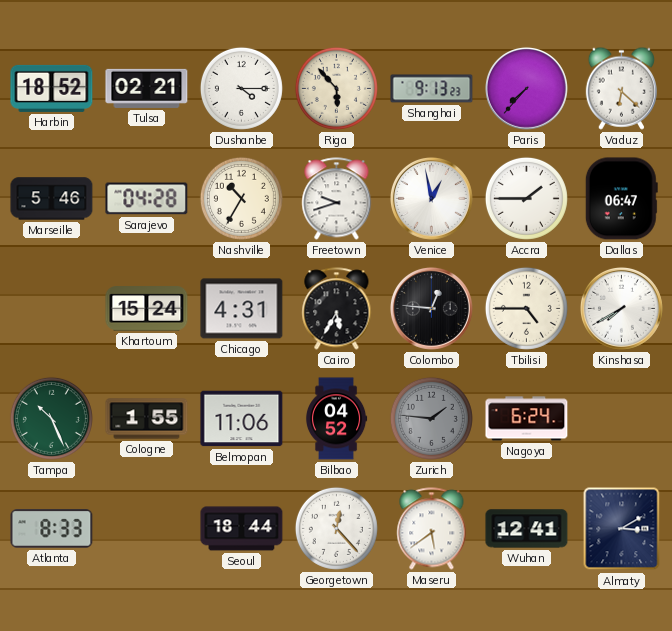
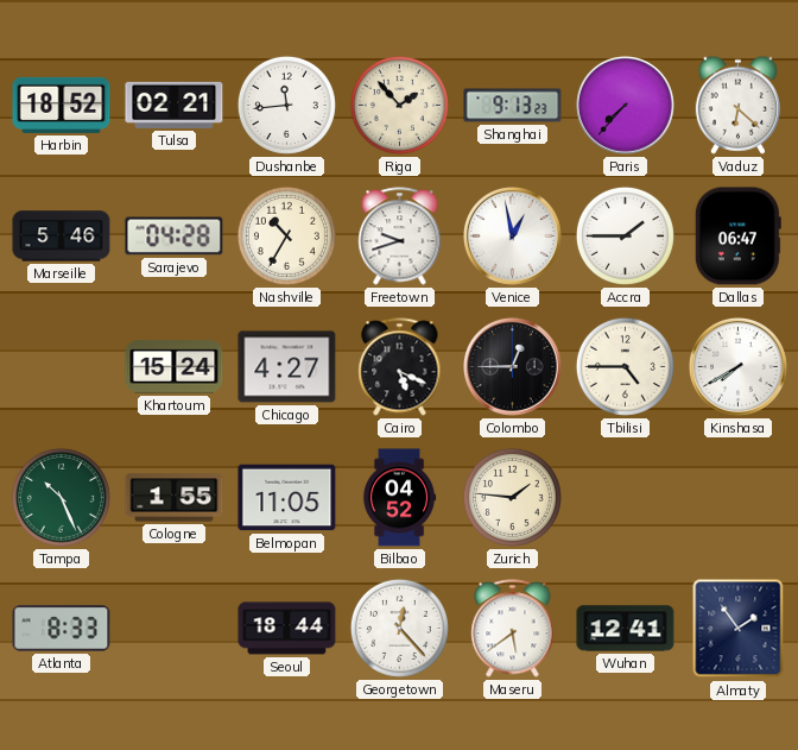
Dushanbe: 4:15 -> 11:44 (286, 105)
Riga: 5:53 -> 1:53 (399, 105)
Chicago: 4:31 -> 4:27 (287, 367)
Cairo: 5:35 -> 5:19 (400, 367)
Colombo: 12:46 -> 12:45 (513, 367)
Belmopan: 11:06 -> 11:05 (287, 498)
Zurich dial: grey -> cream (512, 497)
Nagoya: 6:24 -> none (527, 419)
Almaty: 3:10 -> 1:54 (739, 629)
